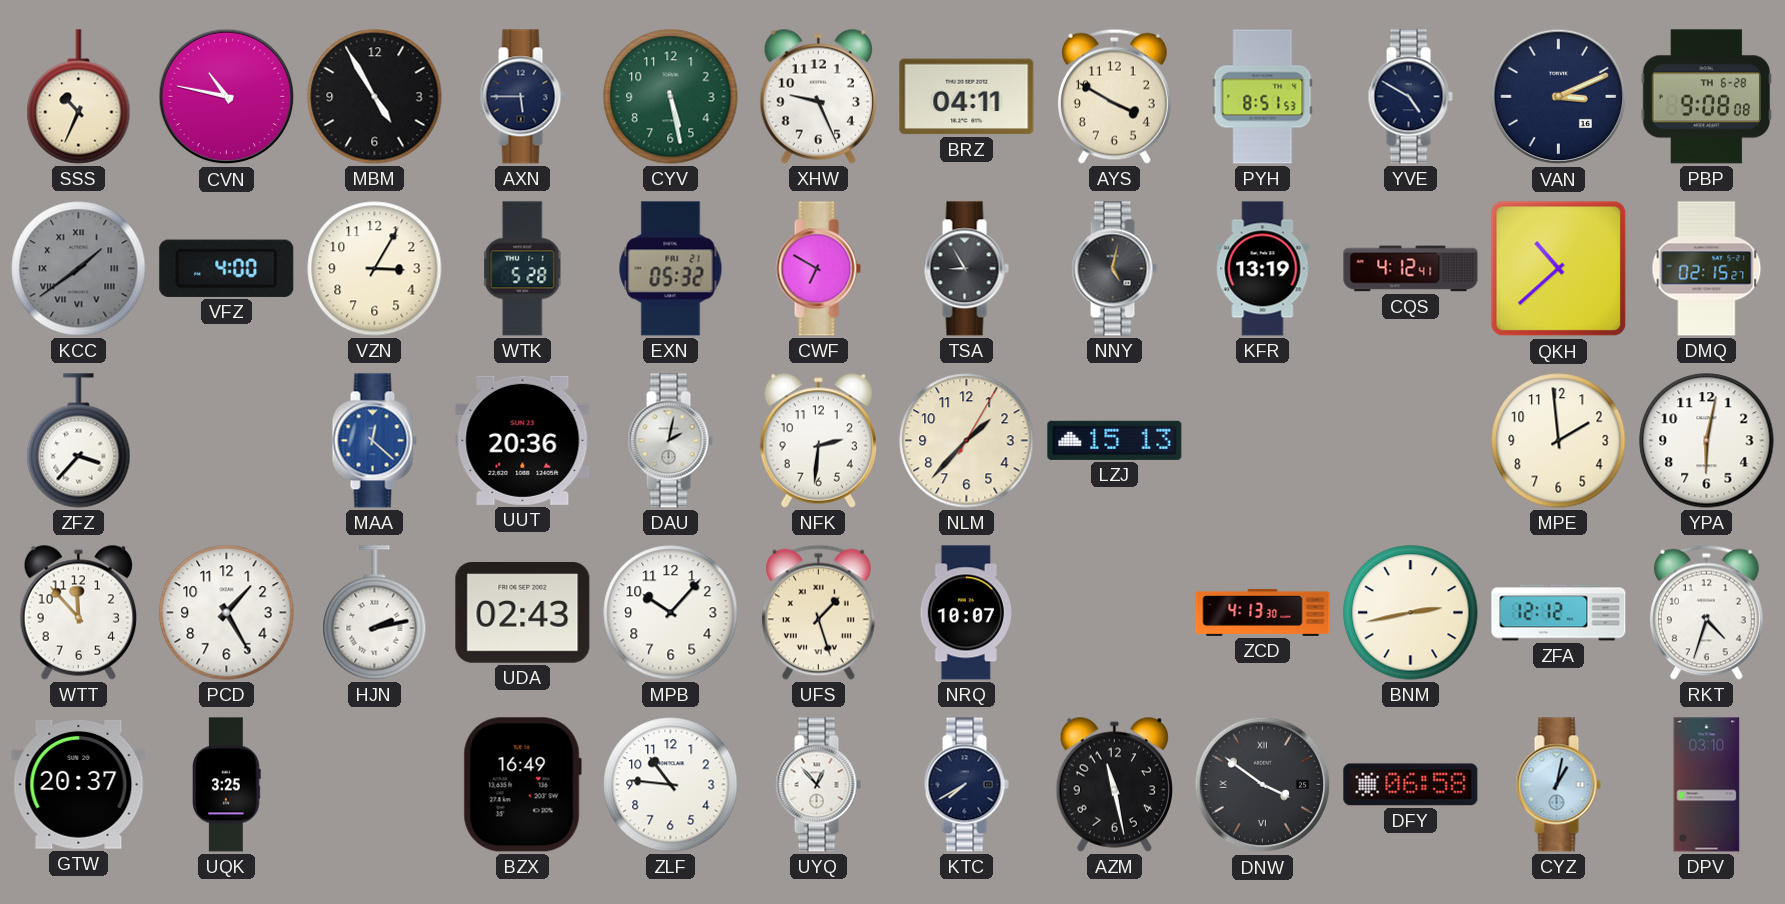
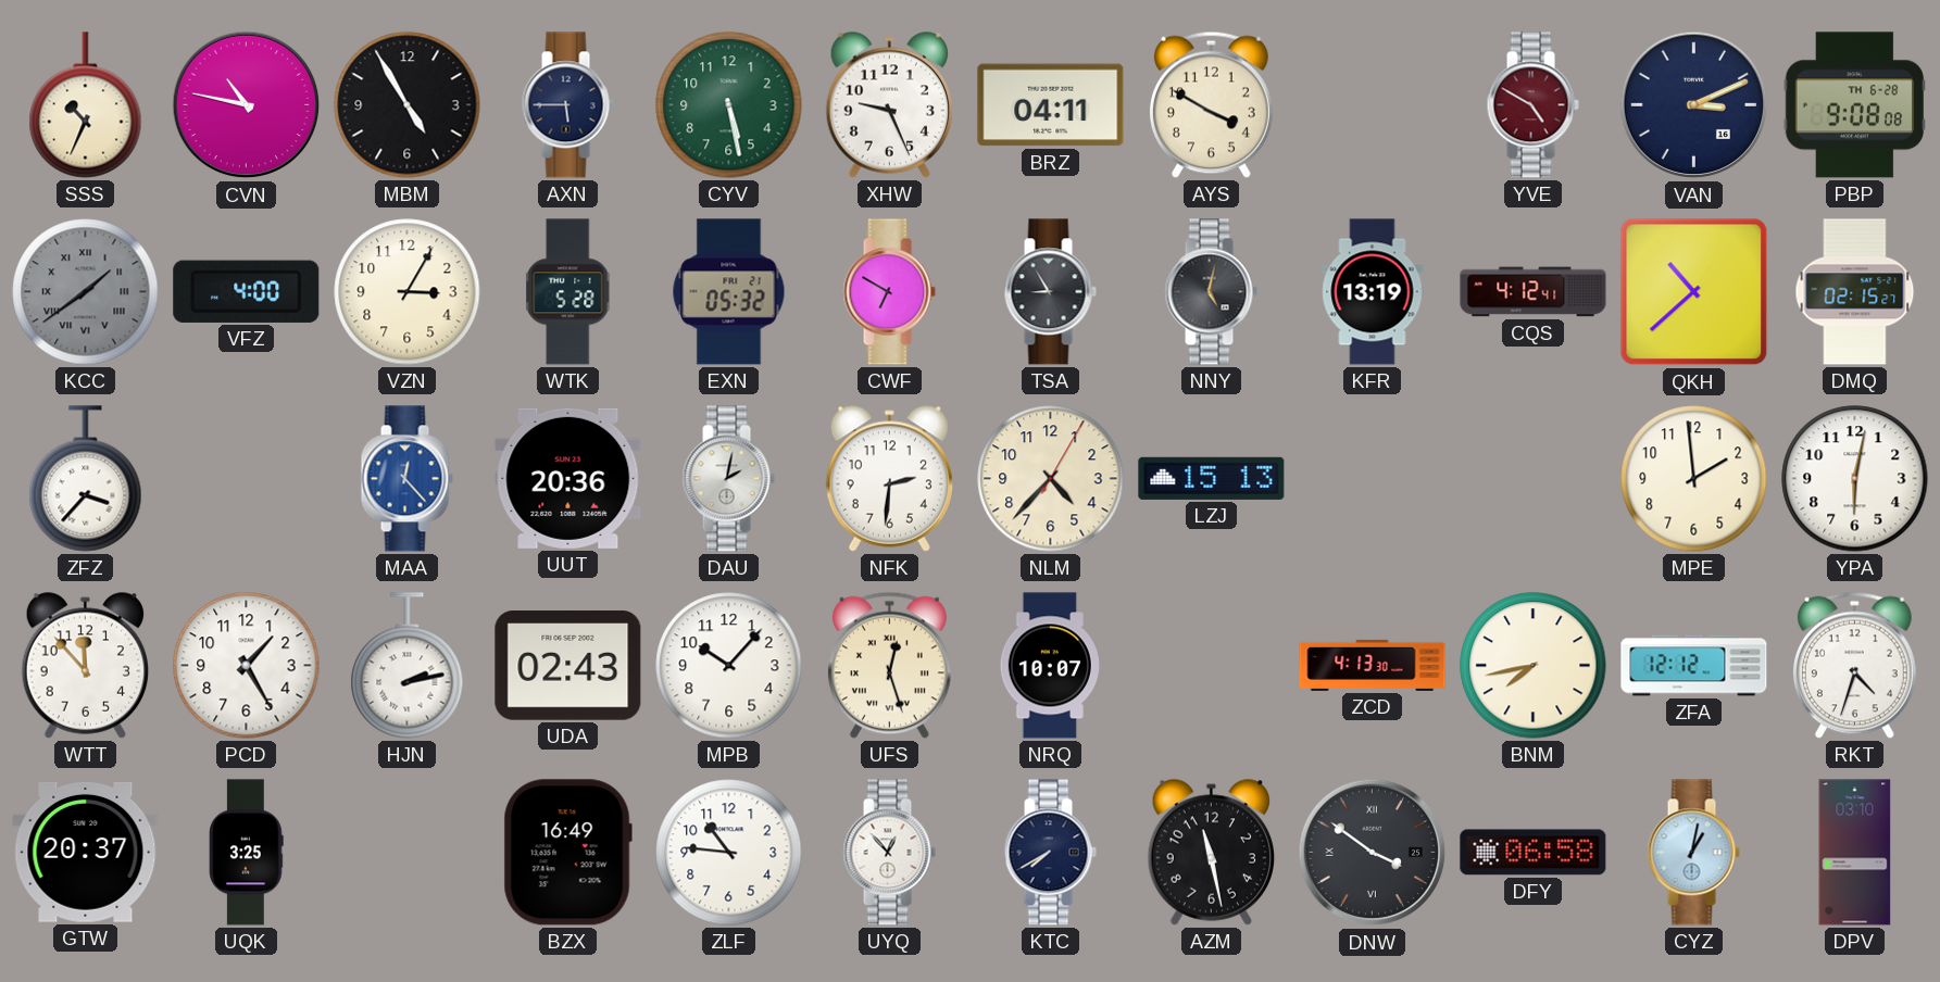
PYH: 8:51 -> none (1263, 97)
YVE dial: navy -> burgundy (1532, 105)
MAA: 12:22 -> 12:23 (406, 479)
NLM: 1:37 -> 4:37 (1051, 479)
UFS: 1:27 -> 12:27 (889, 665)
BNM: 2:43 -> 7:43 (1534, 666)
